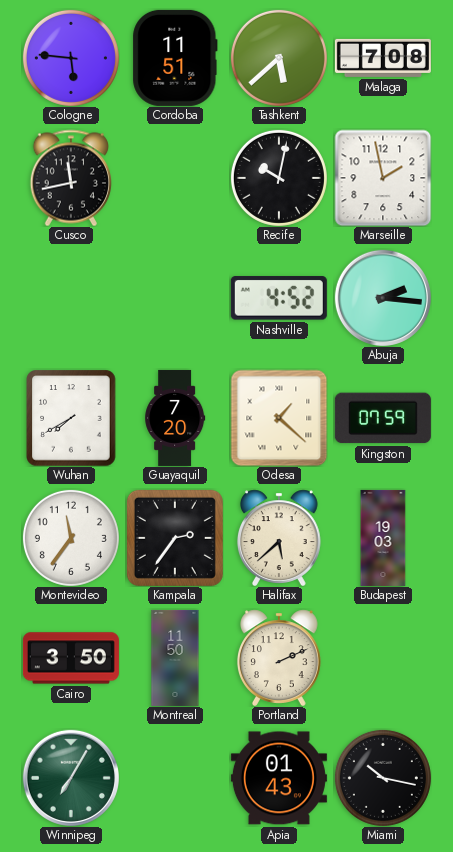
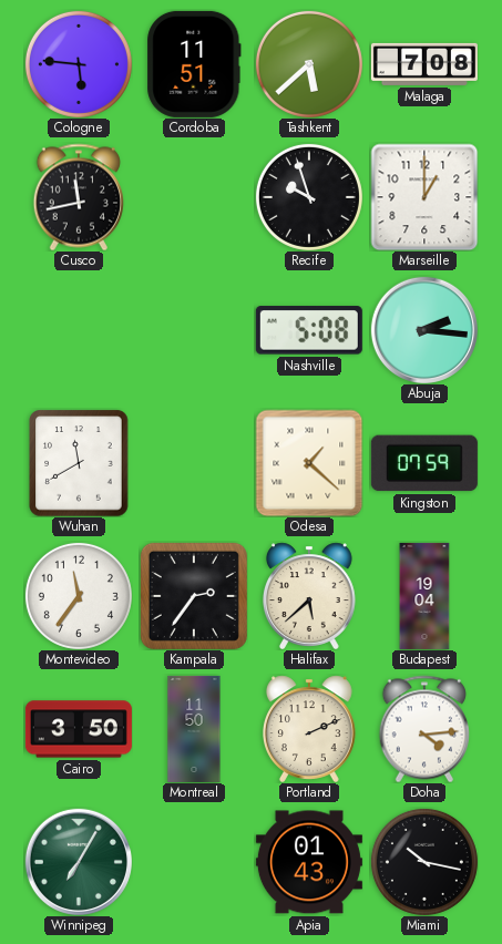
Recife: 10:02 -> 9:57 (309, 197)
Marseille: 1:58 -> 1:00 (424, 197)
Nashville: 4:52 -> 5:08 (309, 330)
Wuhan: 7:40 -> 11:40 (79, 463)
Guayaquil: 7:20 -> none (175, 418)
Budapest: 19:03 -> 19:04 (424, 596)
Doha: none -> 4:14 (424, 729)
